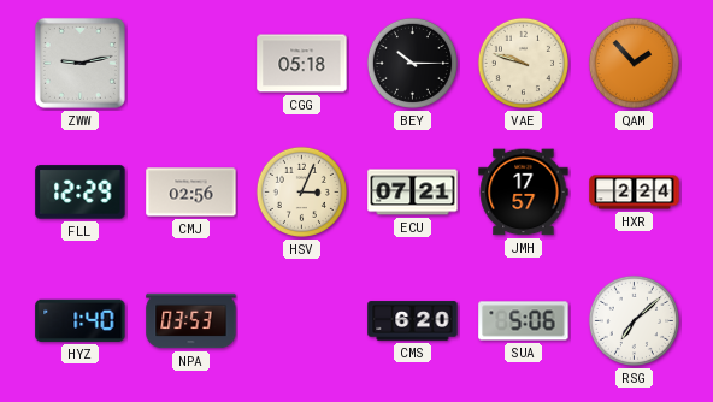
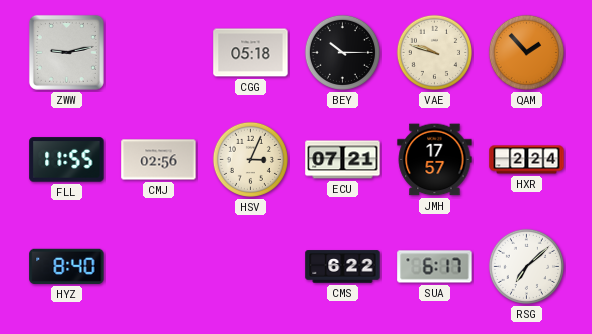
FLL: 12:29 -> 11:55 (67, 160)
HYZ: 1:40 -> 8:40 (67, 266)
NPA: 03:53 -> none (191, 321)
CMS: 6:20 -> 6:22 (343, 267)
SUA: 5:06 -> 6:17 (435, 267)
